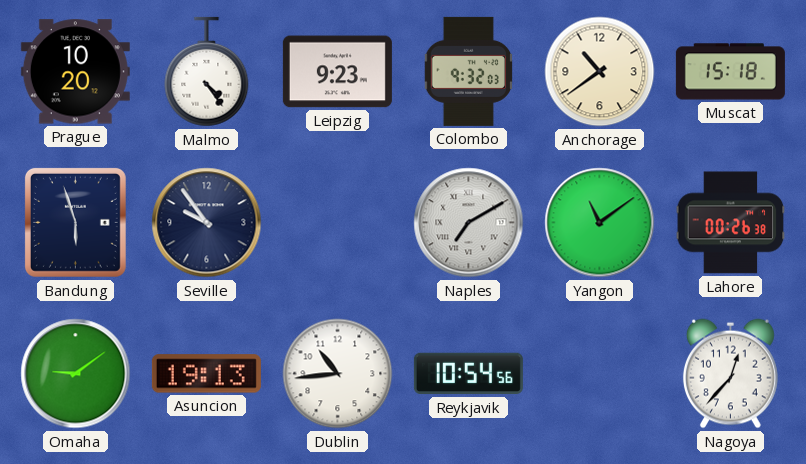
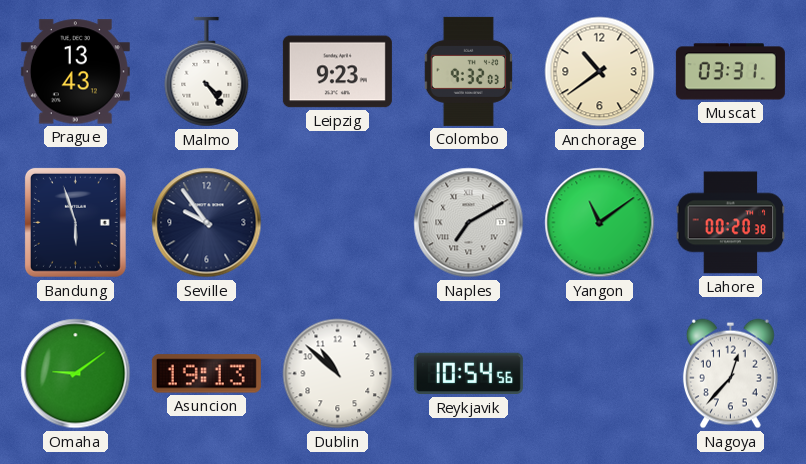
Prague: 10:20 -> 13:43 (75, 72)
Muscat: 15:18 -> 03:31 (730, 72)
Lahore: 00:26 -> 00:20 (731, 223)
Dublin: 10:44 -> 10:52 (338, 374)
